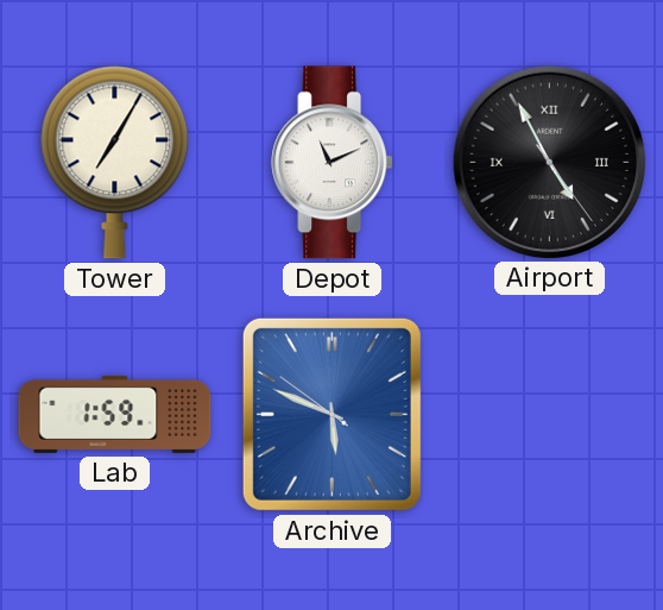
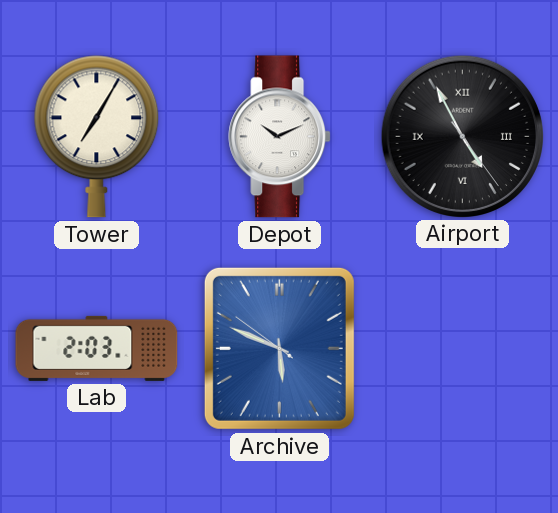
Depot: 11:11 -> 10:11 (280, 137)
Lab: 1:59 -> 2:03 (97, 348)
